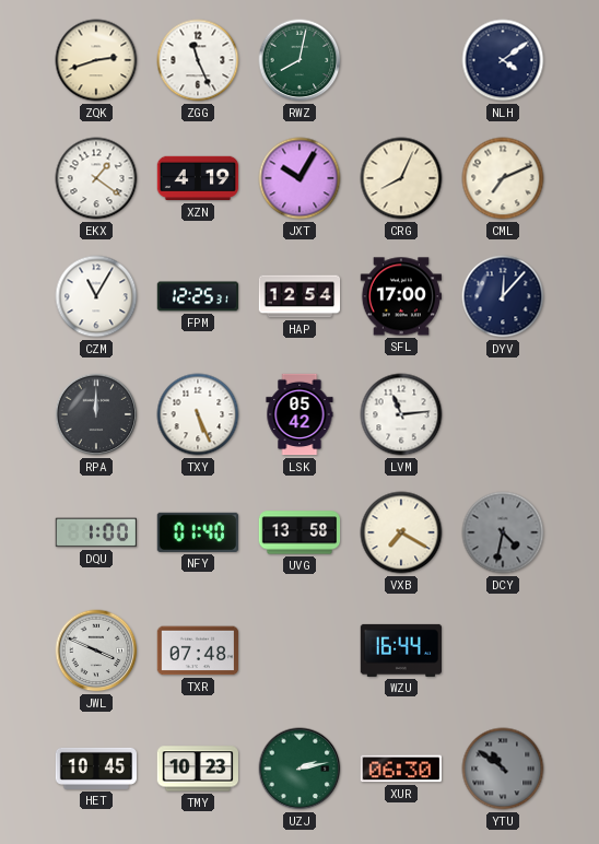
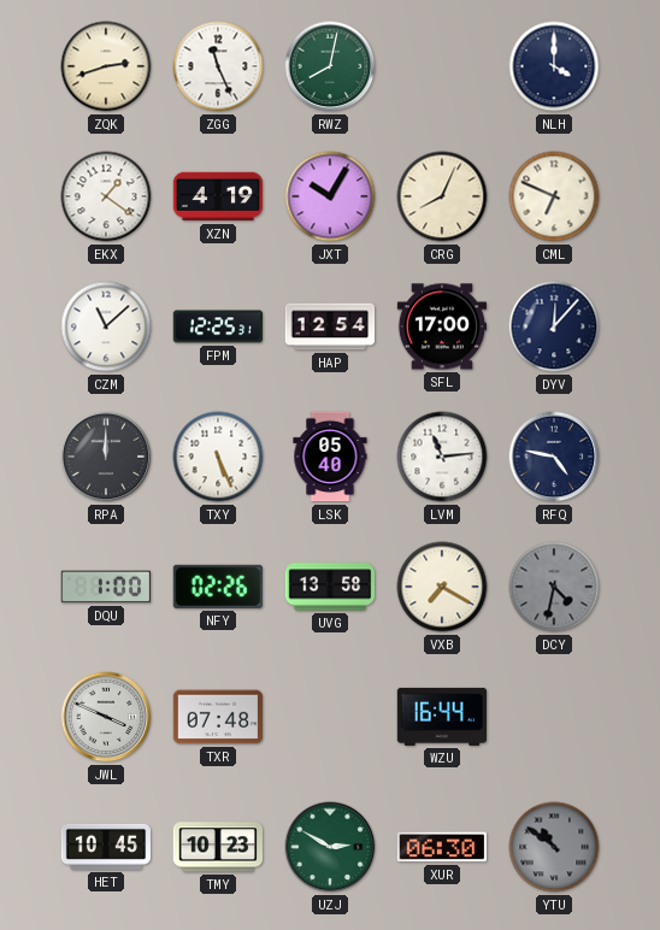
NLH: 4:09 -> 4:00 (554, 66)
CML: 7:11 -> 6:49 (554, 196)
CZM: 11:05 -> 11:08 (106, 326)
LSK: 05:42 -> 05:40 (330, 457)
RFQ: none -> 4:47 (554, 457)
NFY: 01:40 -> 02:26 (218, 587)
UZJ: 2:13 -> 2:50 (330, 847)
